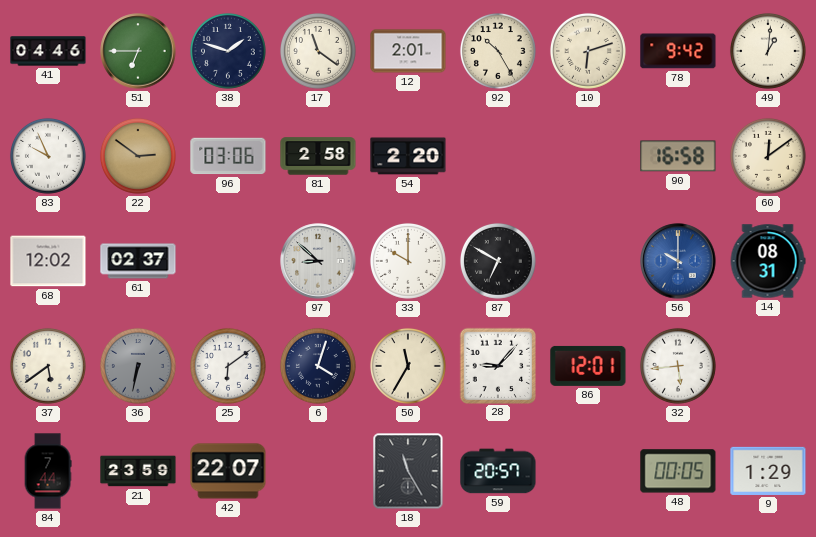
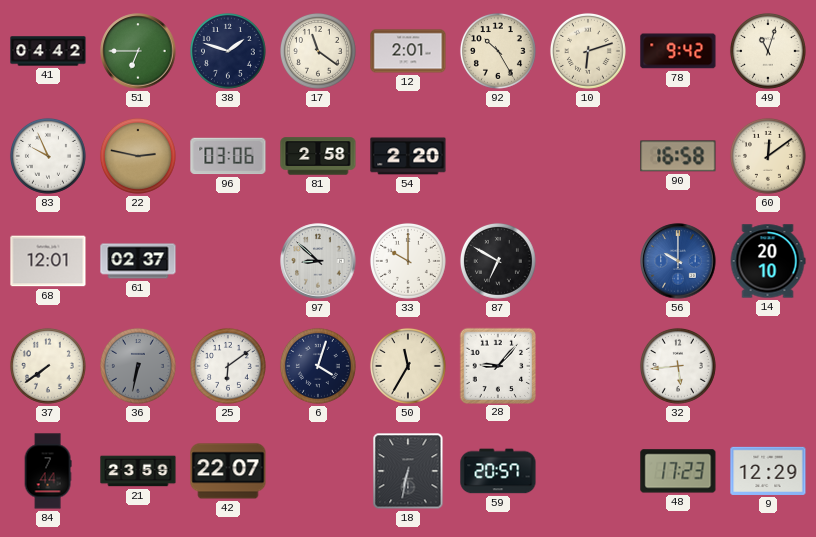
41: 04:46 -> 04:42 (48, 51)
49: 1:01 -> 11:03 (768, 51)
22: 2:51 -> 2:47 (138, 156)
68: 12:02 -> 12:01 (48, 261)
14: 08:31 -> 20:10 (768, 261)
37: 5:39 -> 7:39 (48, 366)
86: 12:01 -> none (588, 366)
18: 11:25 -> 6:32 (408, 471)
48: 00:05 -> 17:23 (678, 471)
9: 1:29 -> 12:29 (768, 471)
